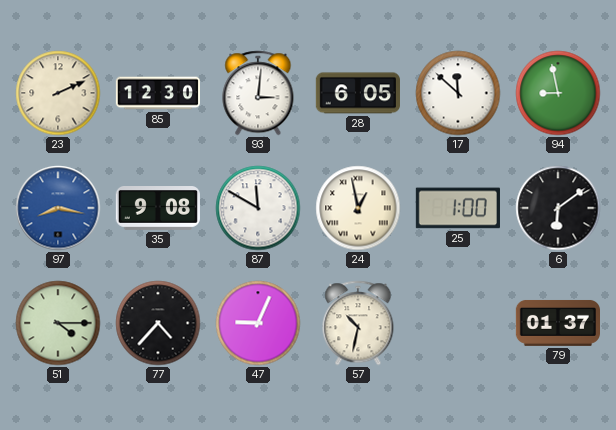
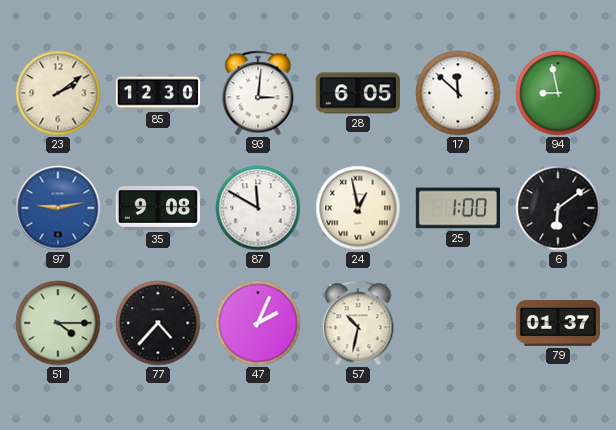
23: 2:11 -> 2:09 (58, 93)
97: 8:17 -> 9:13 (58, 208)
47: 9:04 -> 2:04 (258, 323)
